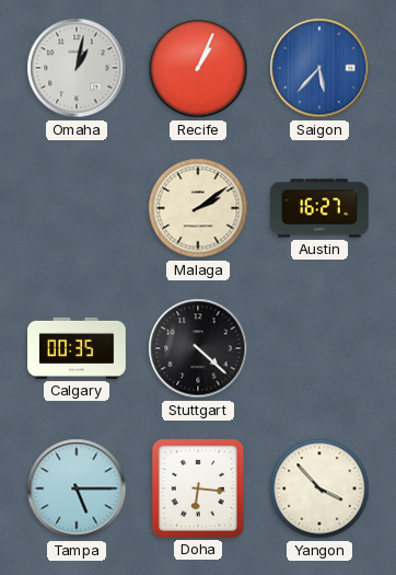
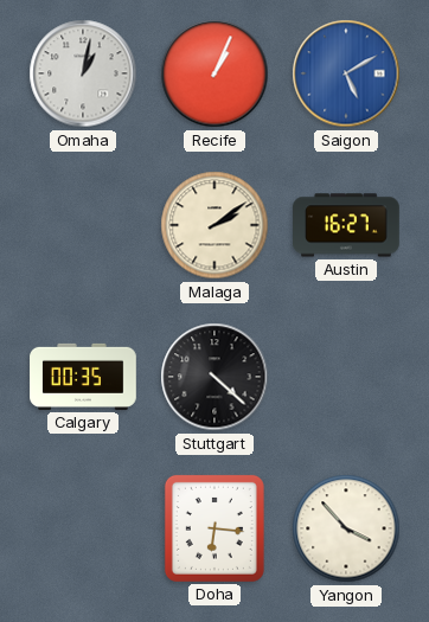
Saigon: 5:37 -> 5:10 (346, 73)
Tampa: 5:15 -> none (77, 488)
